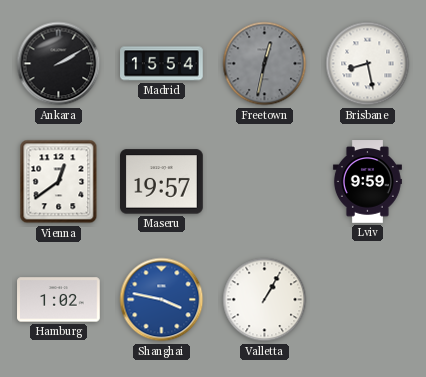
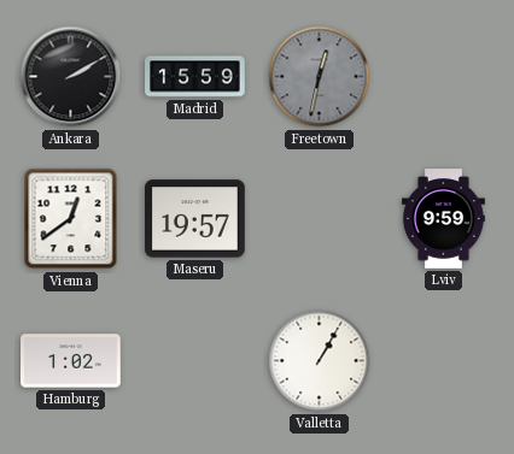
Madrid: 15:54 -> 15:59 (195, 77)
Brisbane: 8:28 -> none (368, 64)
Shanghai: 3:47 -> none (162, 300)
